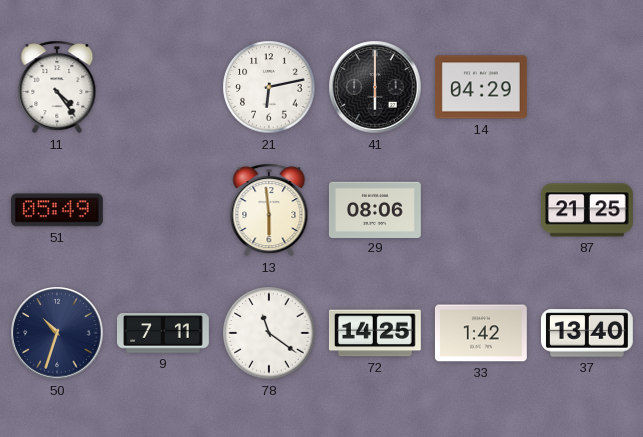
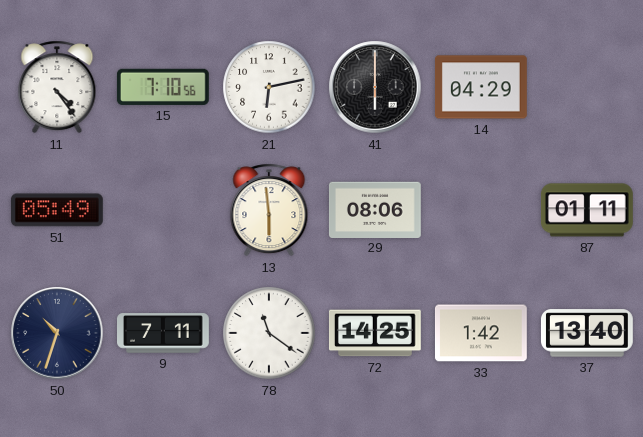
15: none -> 7:10 (163, 87)
87: 21:25 -> 01:11 (587, 210)
